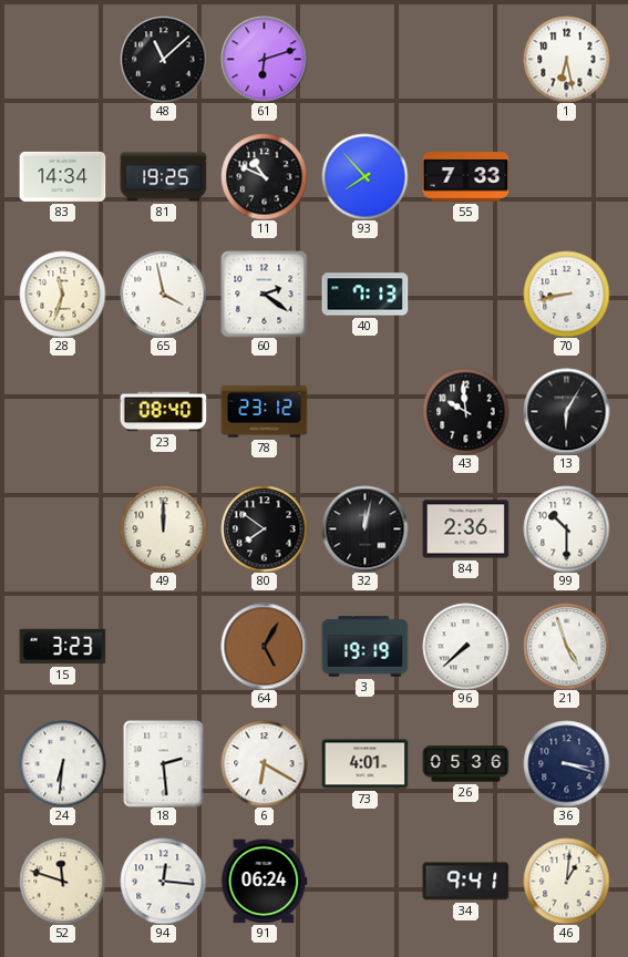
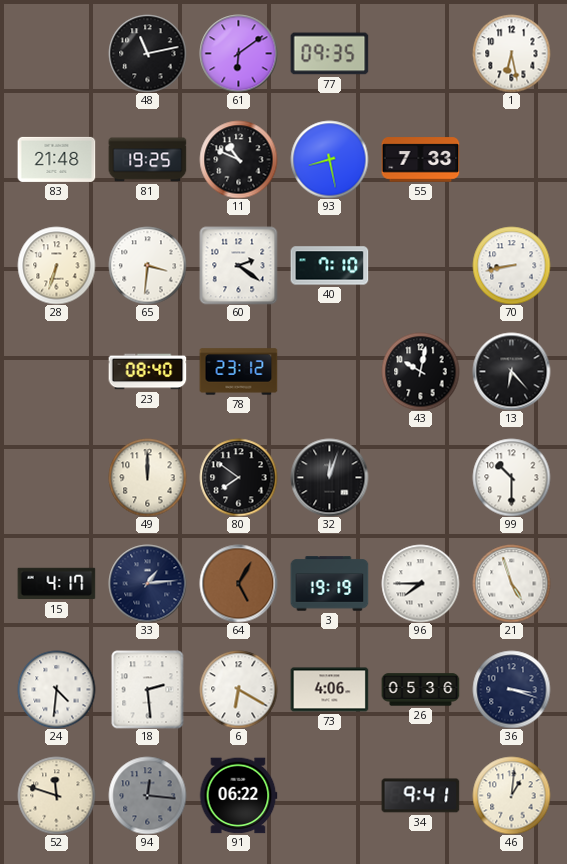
48: 11:08 -> 11:13 (147, 53)
61: 6:12 -> 6:09 (238, 53)
77: none -> 09:35 (329, 54)
83: 14:34 -> 21:48 (56, 159)
93: 7:53 -> 8:28 (329, 159)
28: 11:33 -> 6:33 (56, 265)
65: 3:58 -> 3:31 (147, 265)
40: 7:13 -> 7:10 (329, 266)
43: 9:59 -> 10:02 (420, 371)
13: 6:05 -> 6:23 (511, 371)
32: 12:02 -> 12:03 (329, 477)
84: 2:36 -> none (465, 529)
15: 3:23 -> 4:17 (56, 584)
33: none -> 1:14 (147, 583)
96: 7:38 -> 7:45 (420, 583)
24: 6:31 -> 4:31 (56, 689)
73: 4:01 -> 4:06 (329, 690)
94 dial: white -> grey (147, 795)
91: 06:24 -> 06:22 (238, 796)
